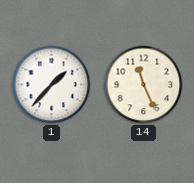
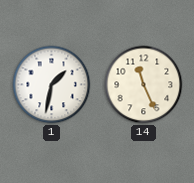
1: 1:37 -> 1:32 (52, 85)
